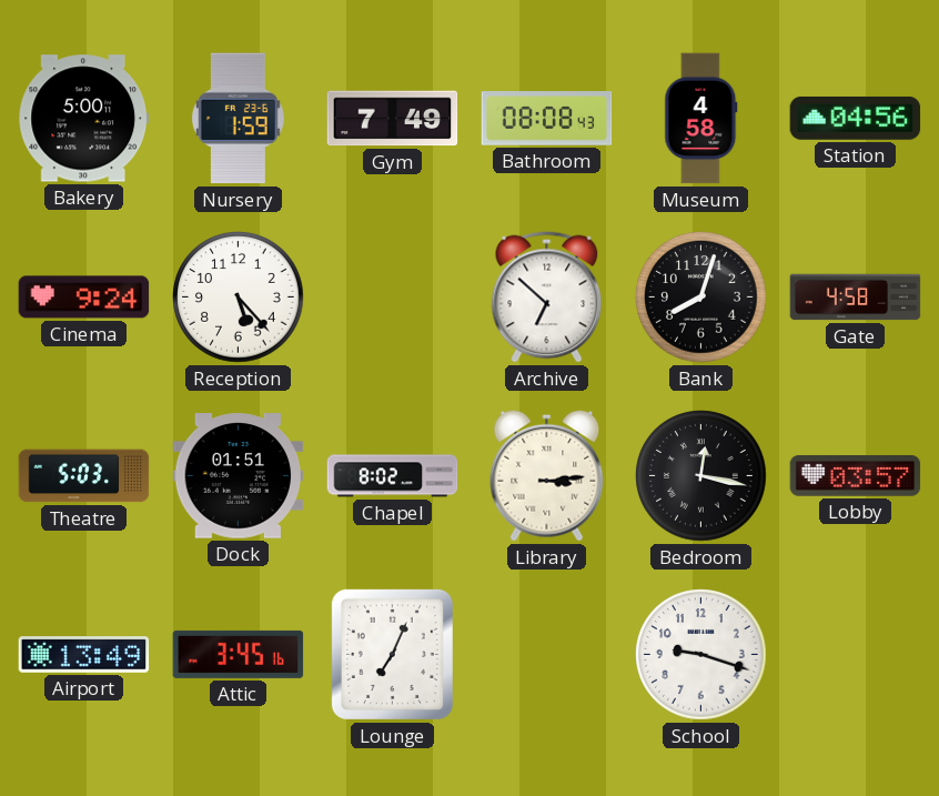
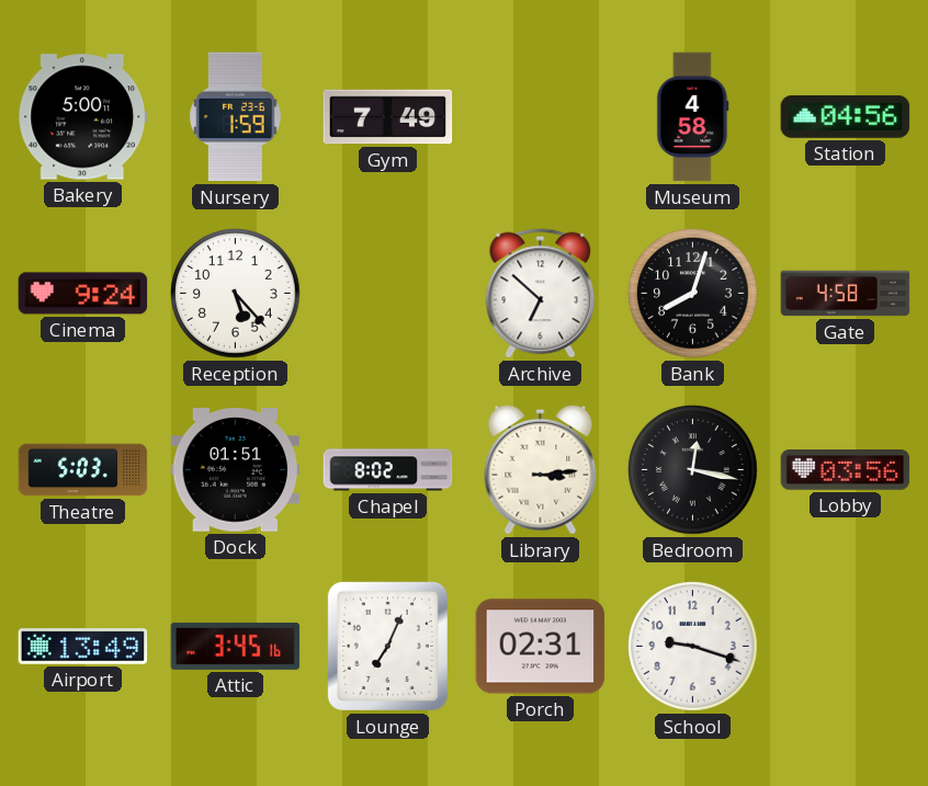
Bathroom: 08:08 -> none (547, 119)
Lobby: 03:57 -> 03:56 (846, 470)
Porch: none -> 02:31 (541, 647)
